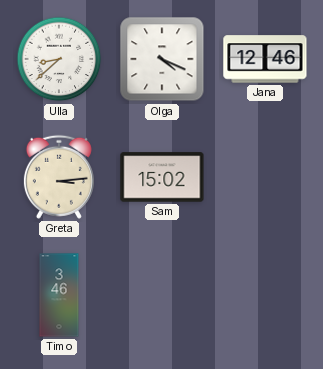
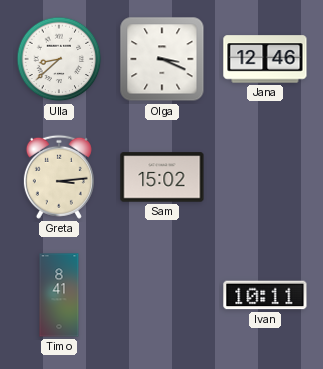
Olga: 4:19 -> 3:19 (162, 59)
Timo: 3:46 -> 8:41 (59, 295)
Ivan: none -> 10:11 (265, 295)
